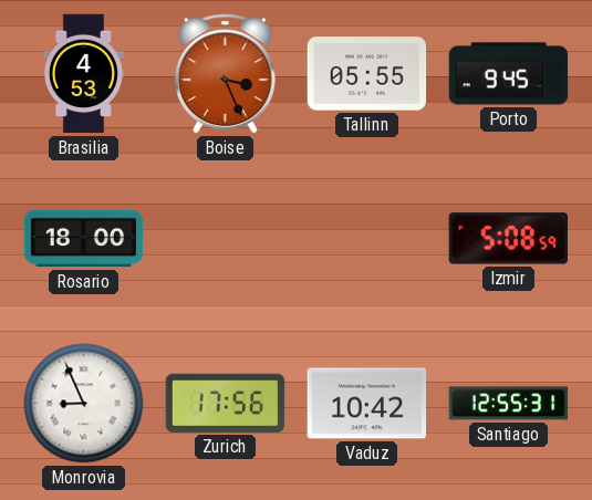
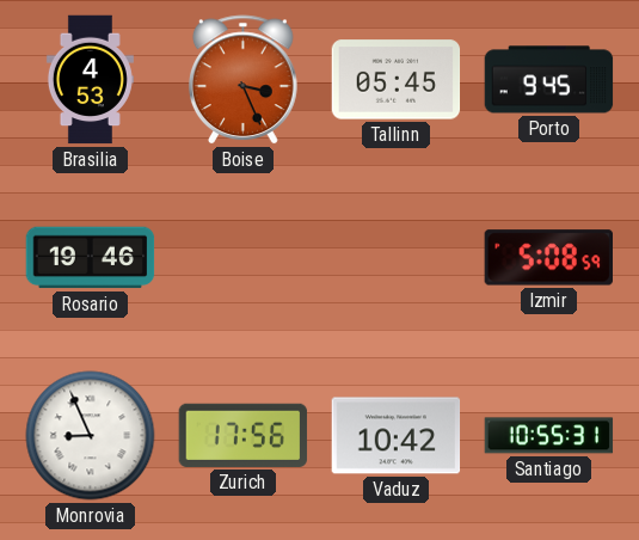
Tallinn: 05:55 -> 05:45 (397, 80)
Rosario: 18:00 -> 19:46 (91, 258)
Santiago: 12:55 -> 10:55 (549, 436)
